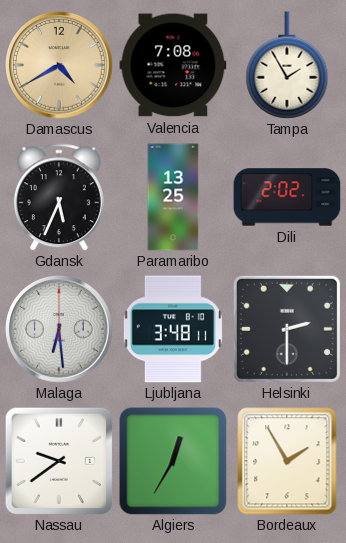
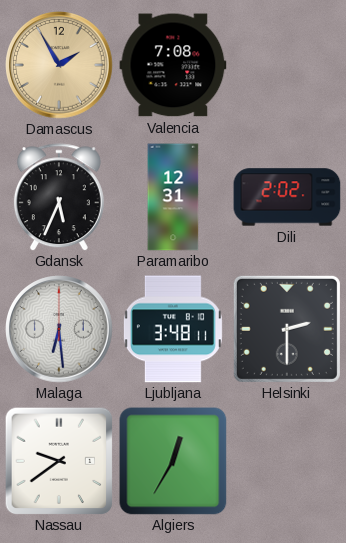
Damascus: 4:40 -> 1:55 (59, 65)
Tampa: 1:55 -> none (287, 65)
Paramaribo: 13:25 -> 12:31 (173, 197)
Bordeaux: 1:55 -> none (287, 461)
